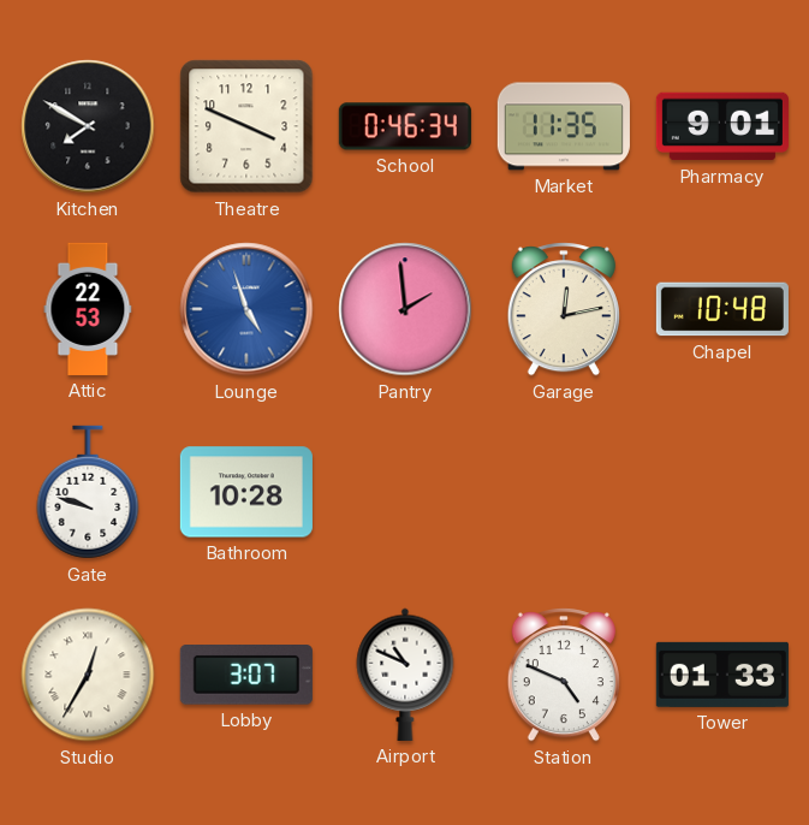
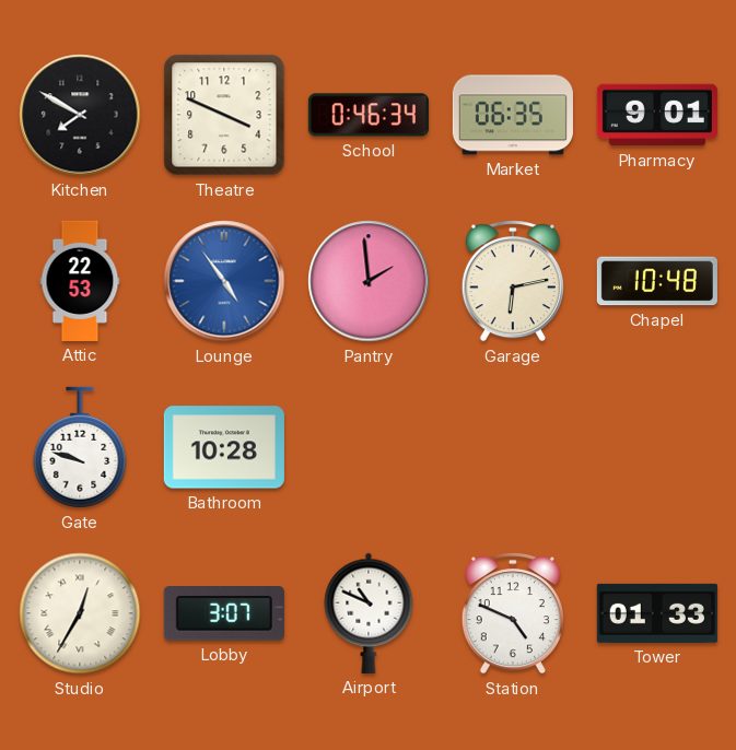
Market: 11:35 -> 06:35 (513, 115)
Lounge: 4:57 -> 4:54 (224, 281)
Garage: 12:13 -> 6:13 (513, 281)
